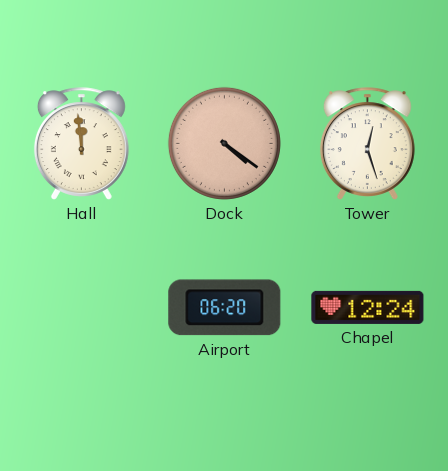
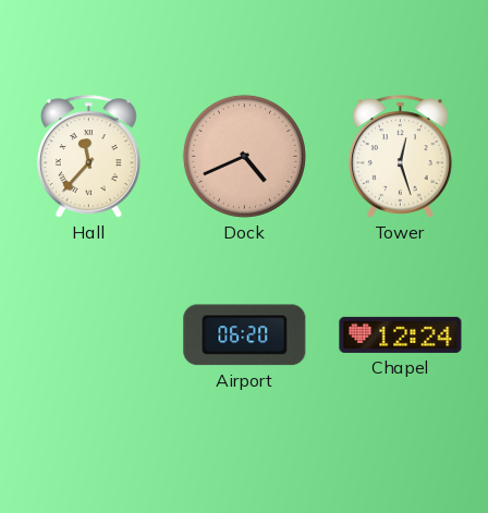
Hall: 11:59 -> 11:37 (88, 157)
Dock: 4:21 -> 4:41 (244, 156)
